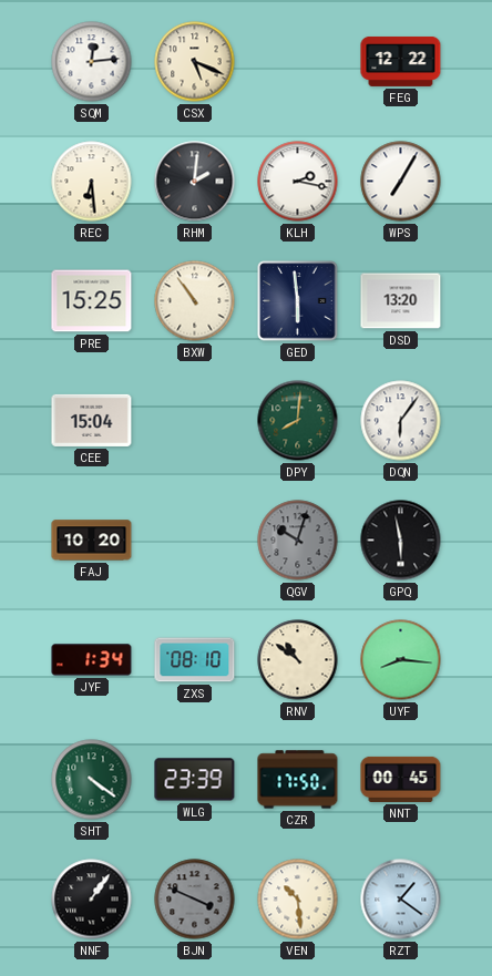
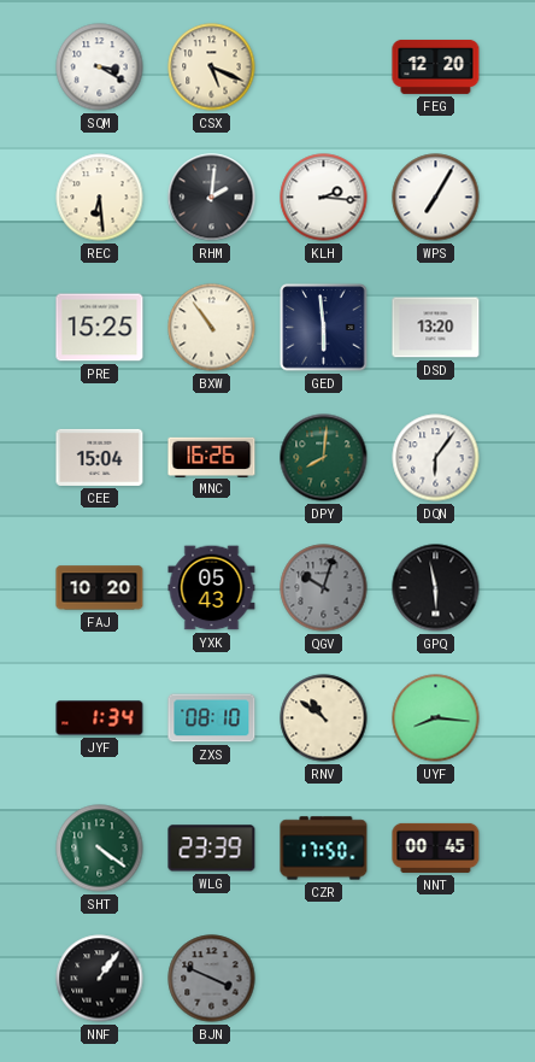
SQM: 12:14 -> 3:20 (100, 68)
FEG: 12:22 -> 12:20 (436, 66)
KLH: 2:17 -> 2:16 (324, 198)
MNC: none -> 16:26 (212, 457)
YXK: none -> 05:43 (212, 588)
VEN: 10:29 -> none (298, 900)
RZT: 1:21 -> none (401, 900)
